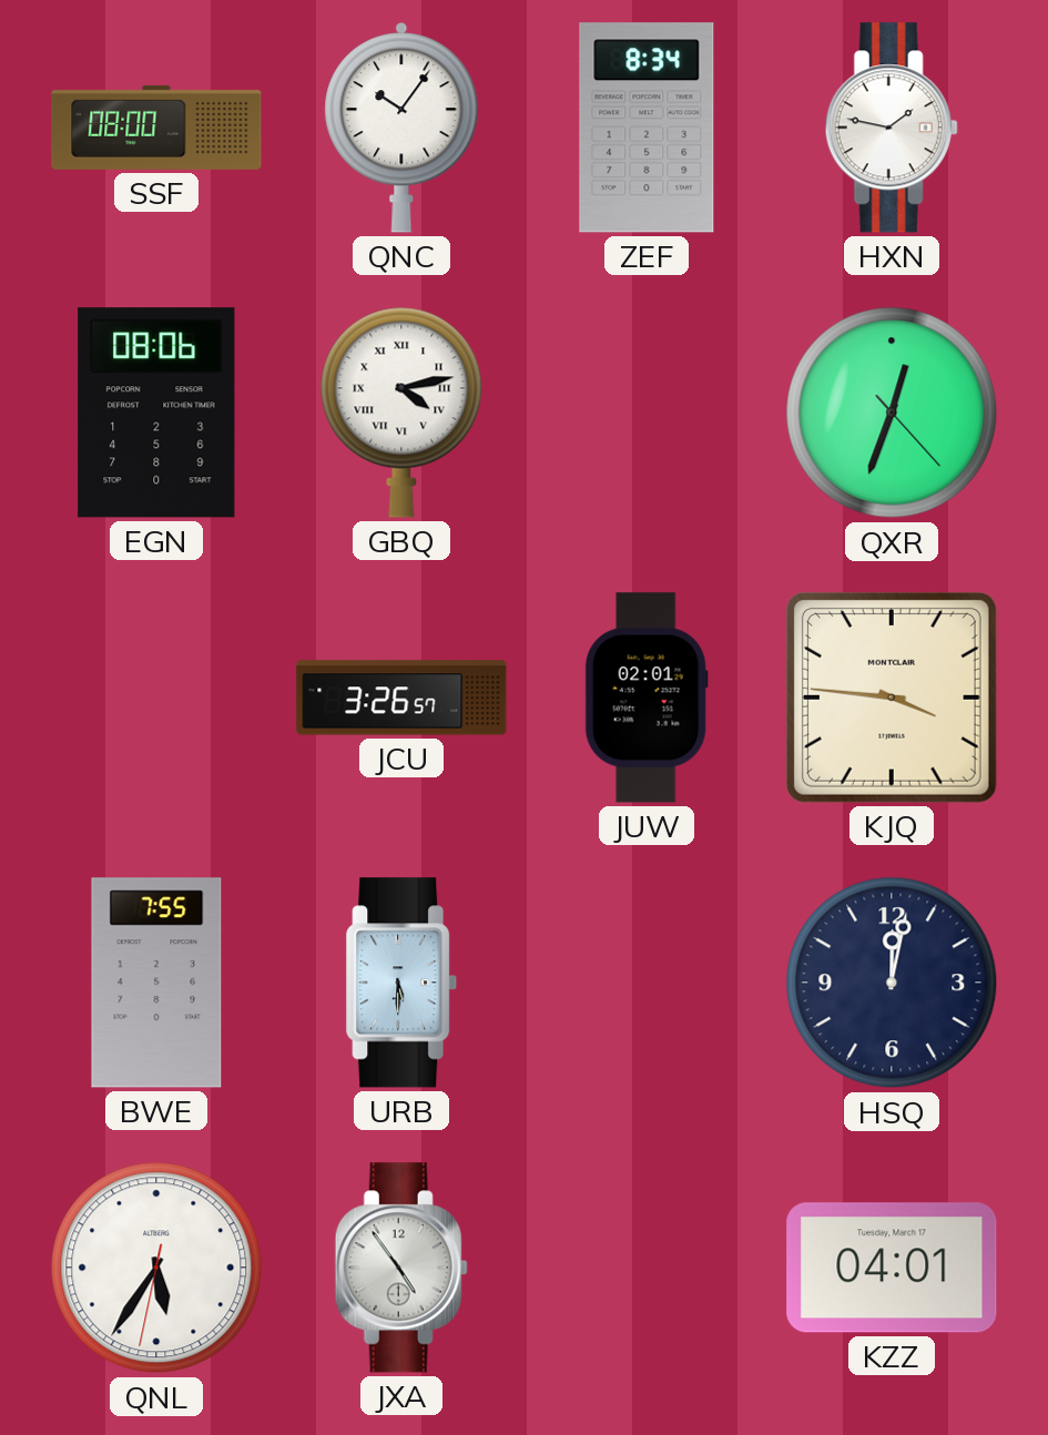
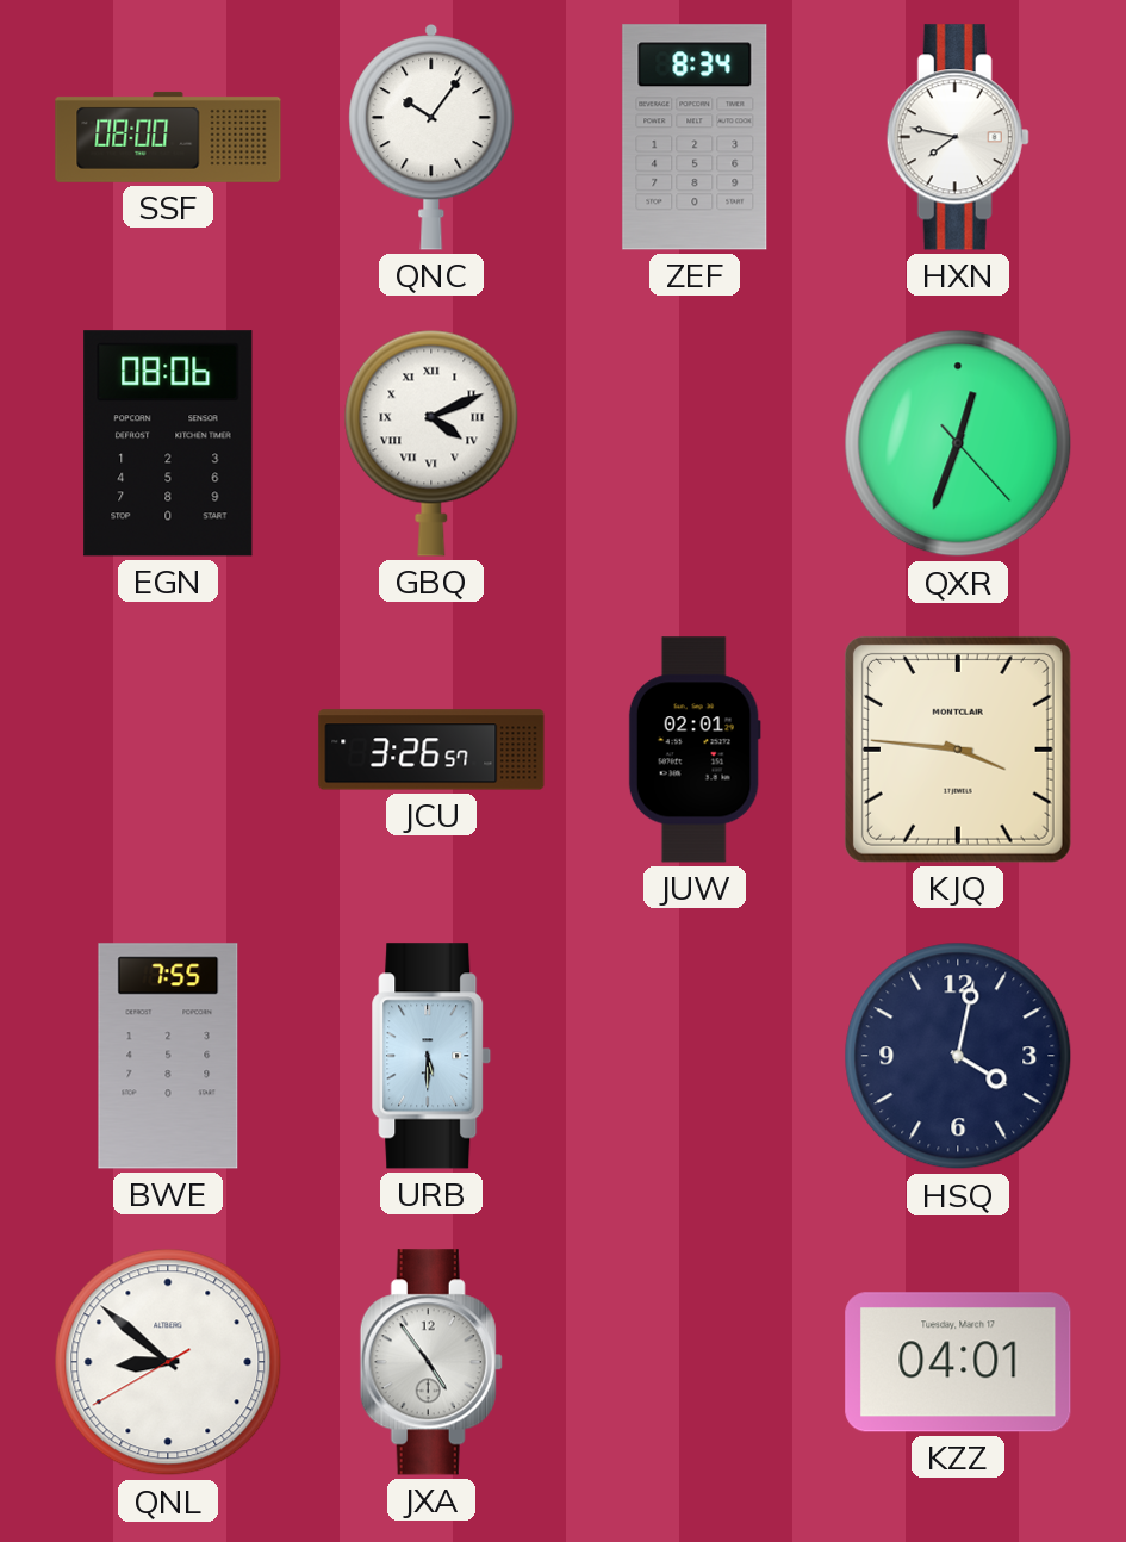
HXN: 1:47 -> 7:47 (958, 137)
GBQ: 4:13 -> 4:11 (431, 443)
HSQ: 12:02 -> 4:02 (958, 1056)
QNL: 5:35 -> 8:51 (168, 1362)
